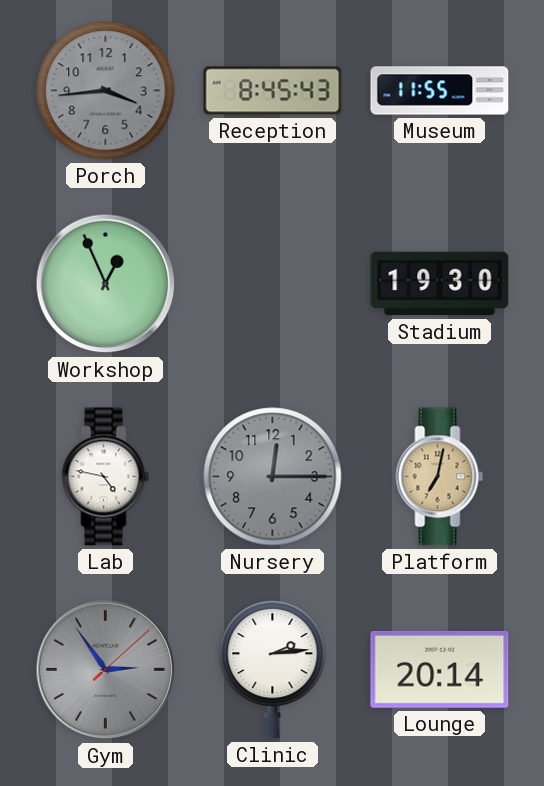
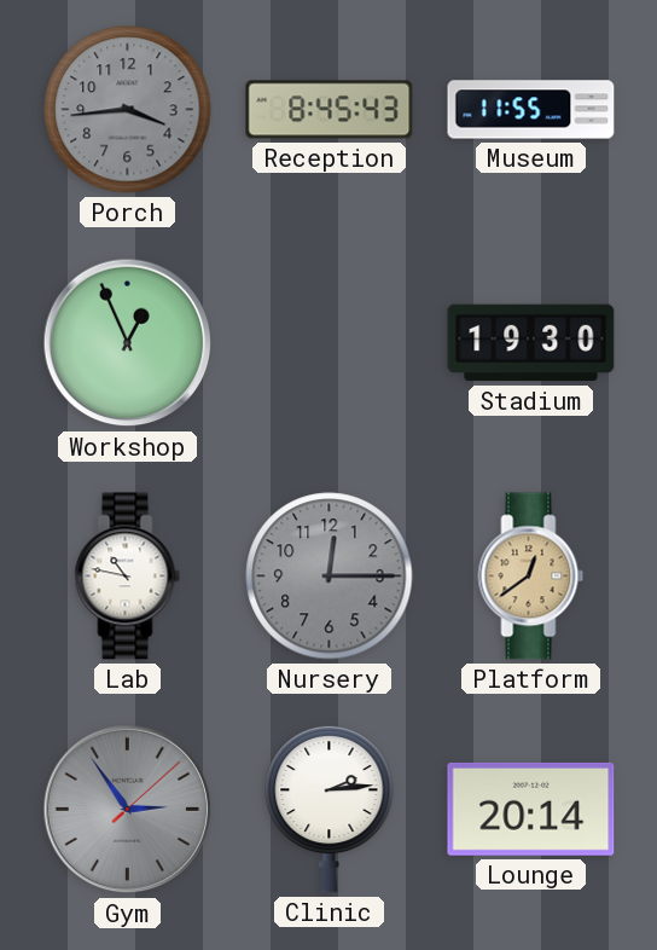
Lab: 4:47 -> 10:47 (128, 577)
Platform: 7:02 -> 12:39 (531, 577)
